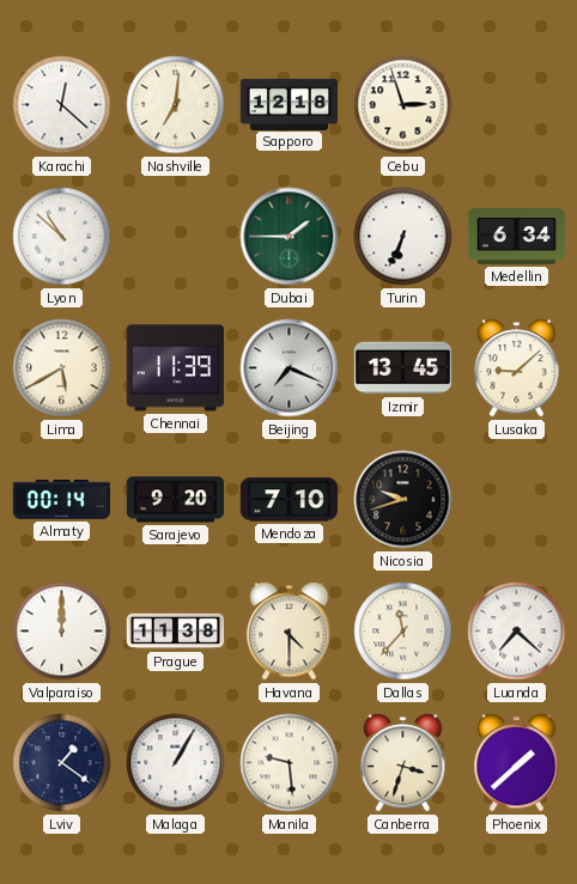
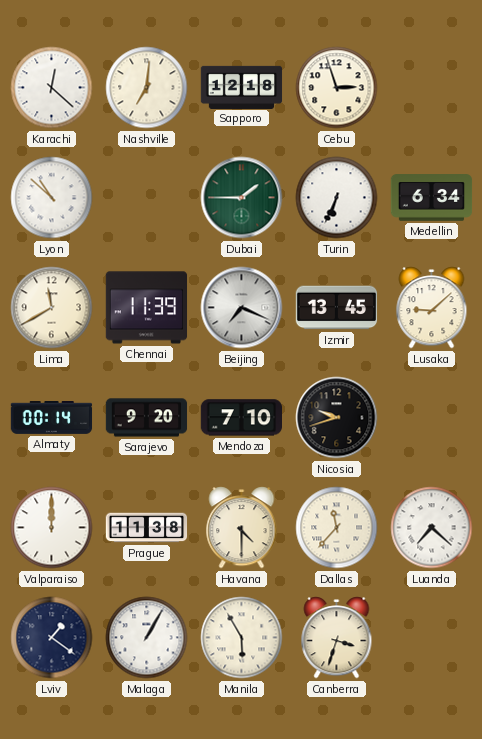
Lima: 5:40 -> 11:40 (52, 308)
Manila: 9:29 -> 5:55 (242, 638)
Phoenix: 1:38 -> none (517, 763)
